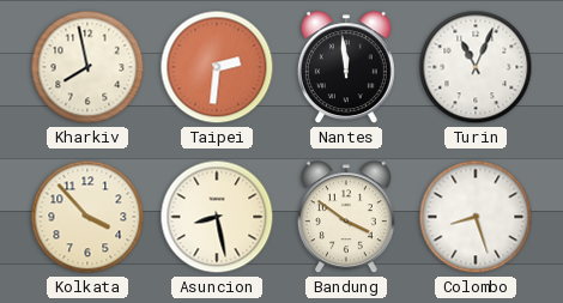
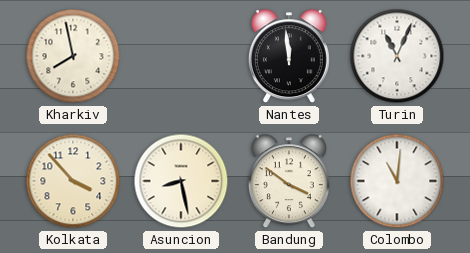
Taipei: 2:31 -> none (217, 67)
Colombo: 8:27 -> 11:01 (397, 181)
